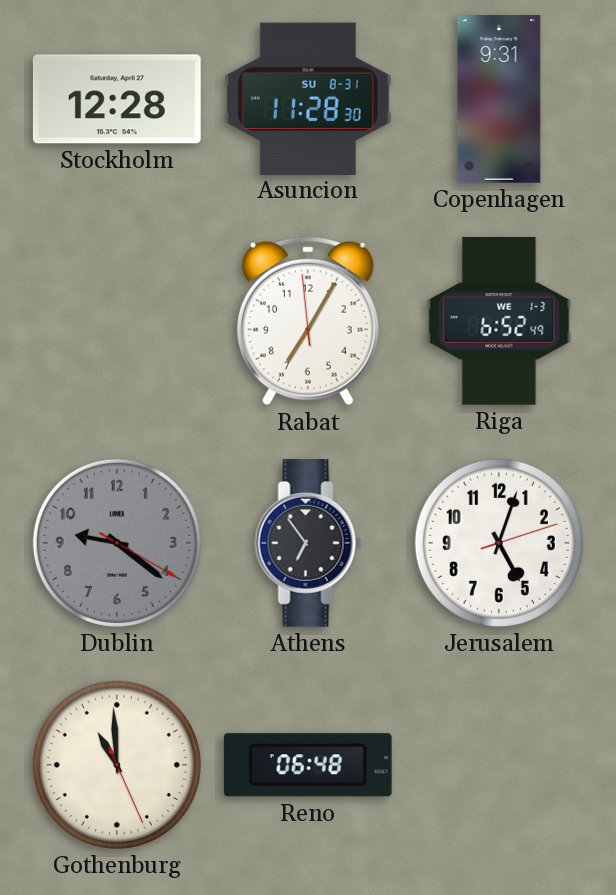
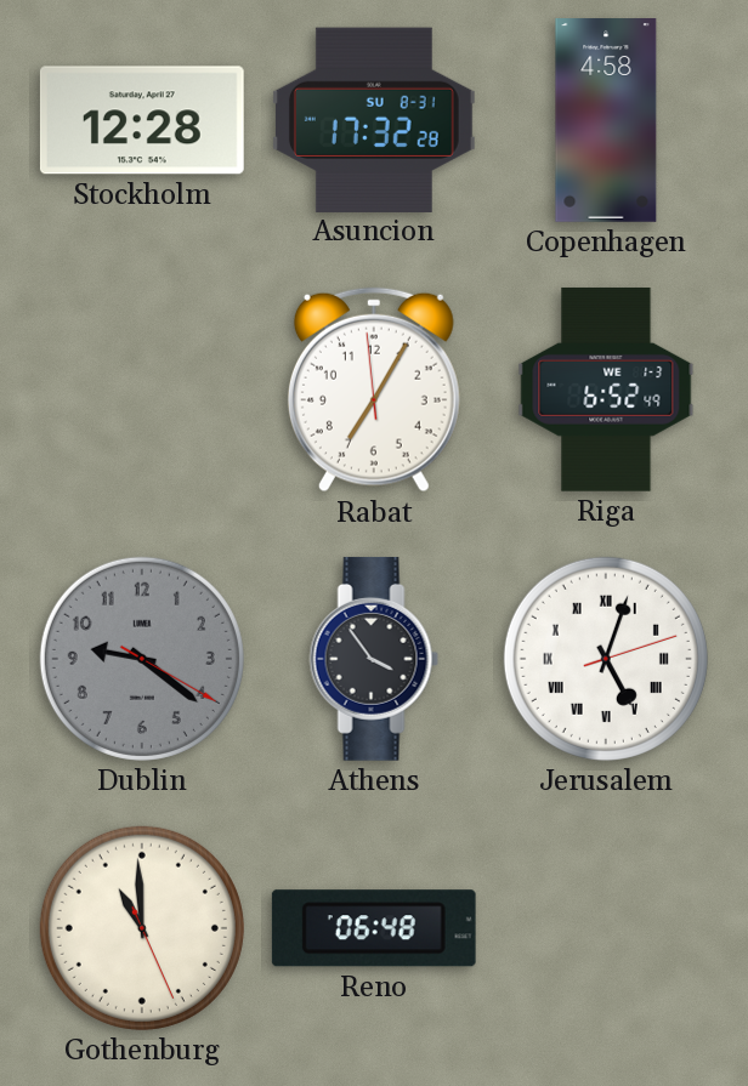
Asuncion: 11:28 -> 17:32 (374, 119)
Copenhagen: 9:31 -> 4:58 (606, 121)
Athens: 6:54 -> 3:54 (374, 659)
Jerusalem numerals: Arabic -> Roman (606, 659)
